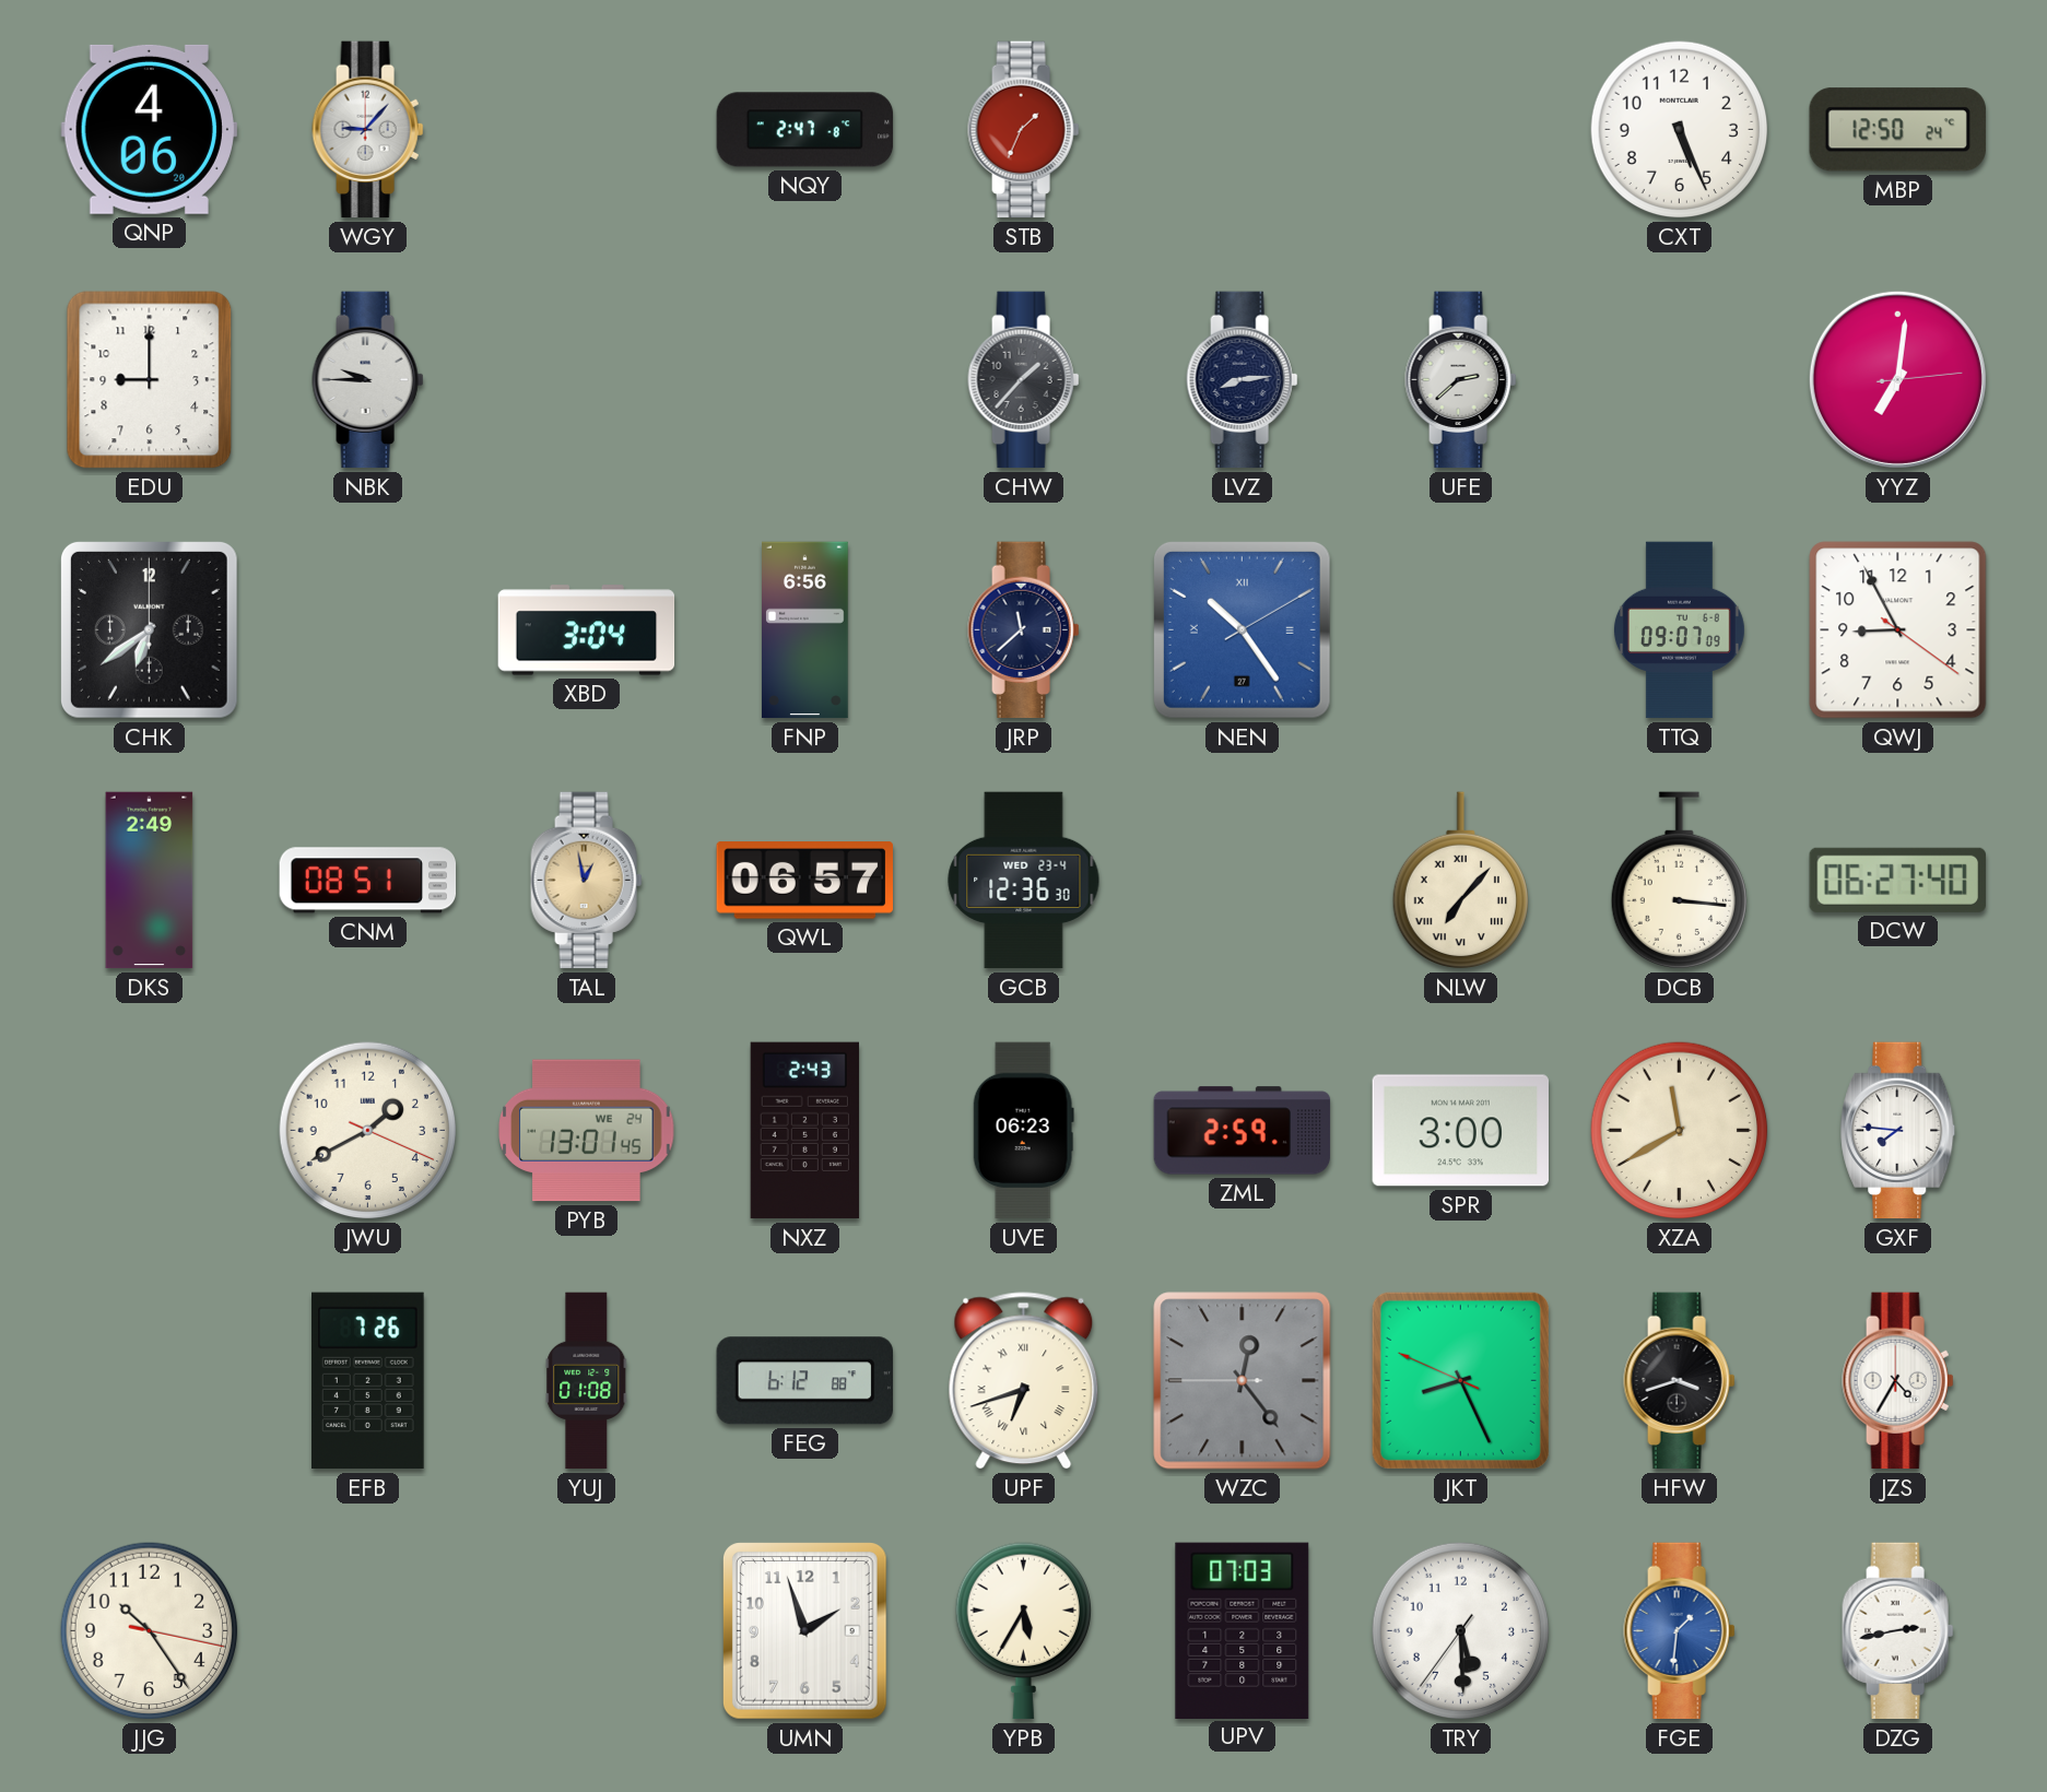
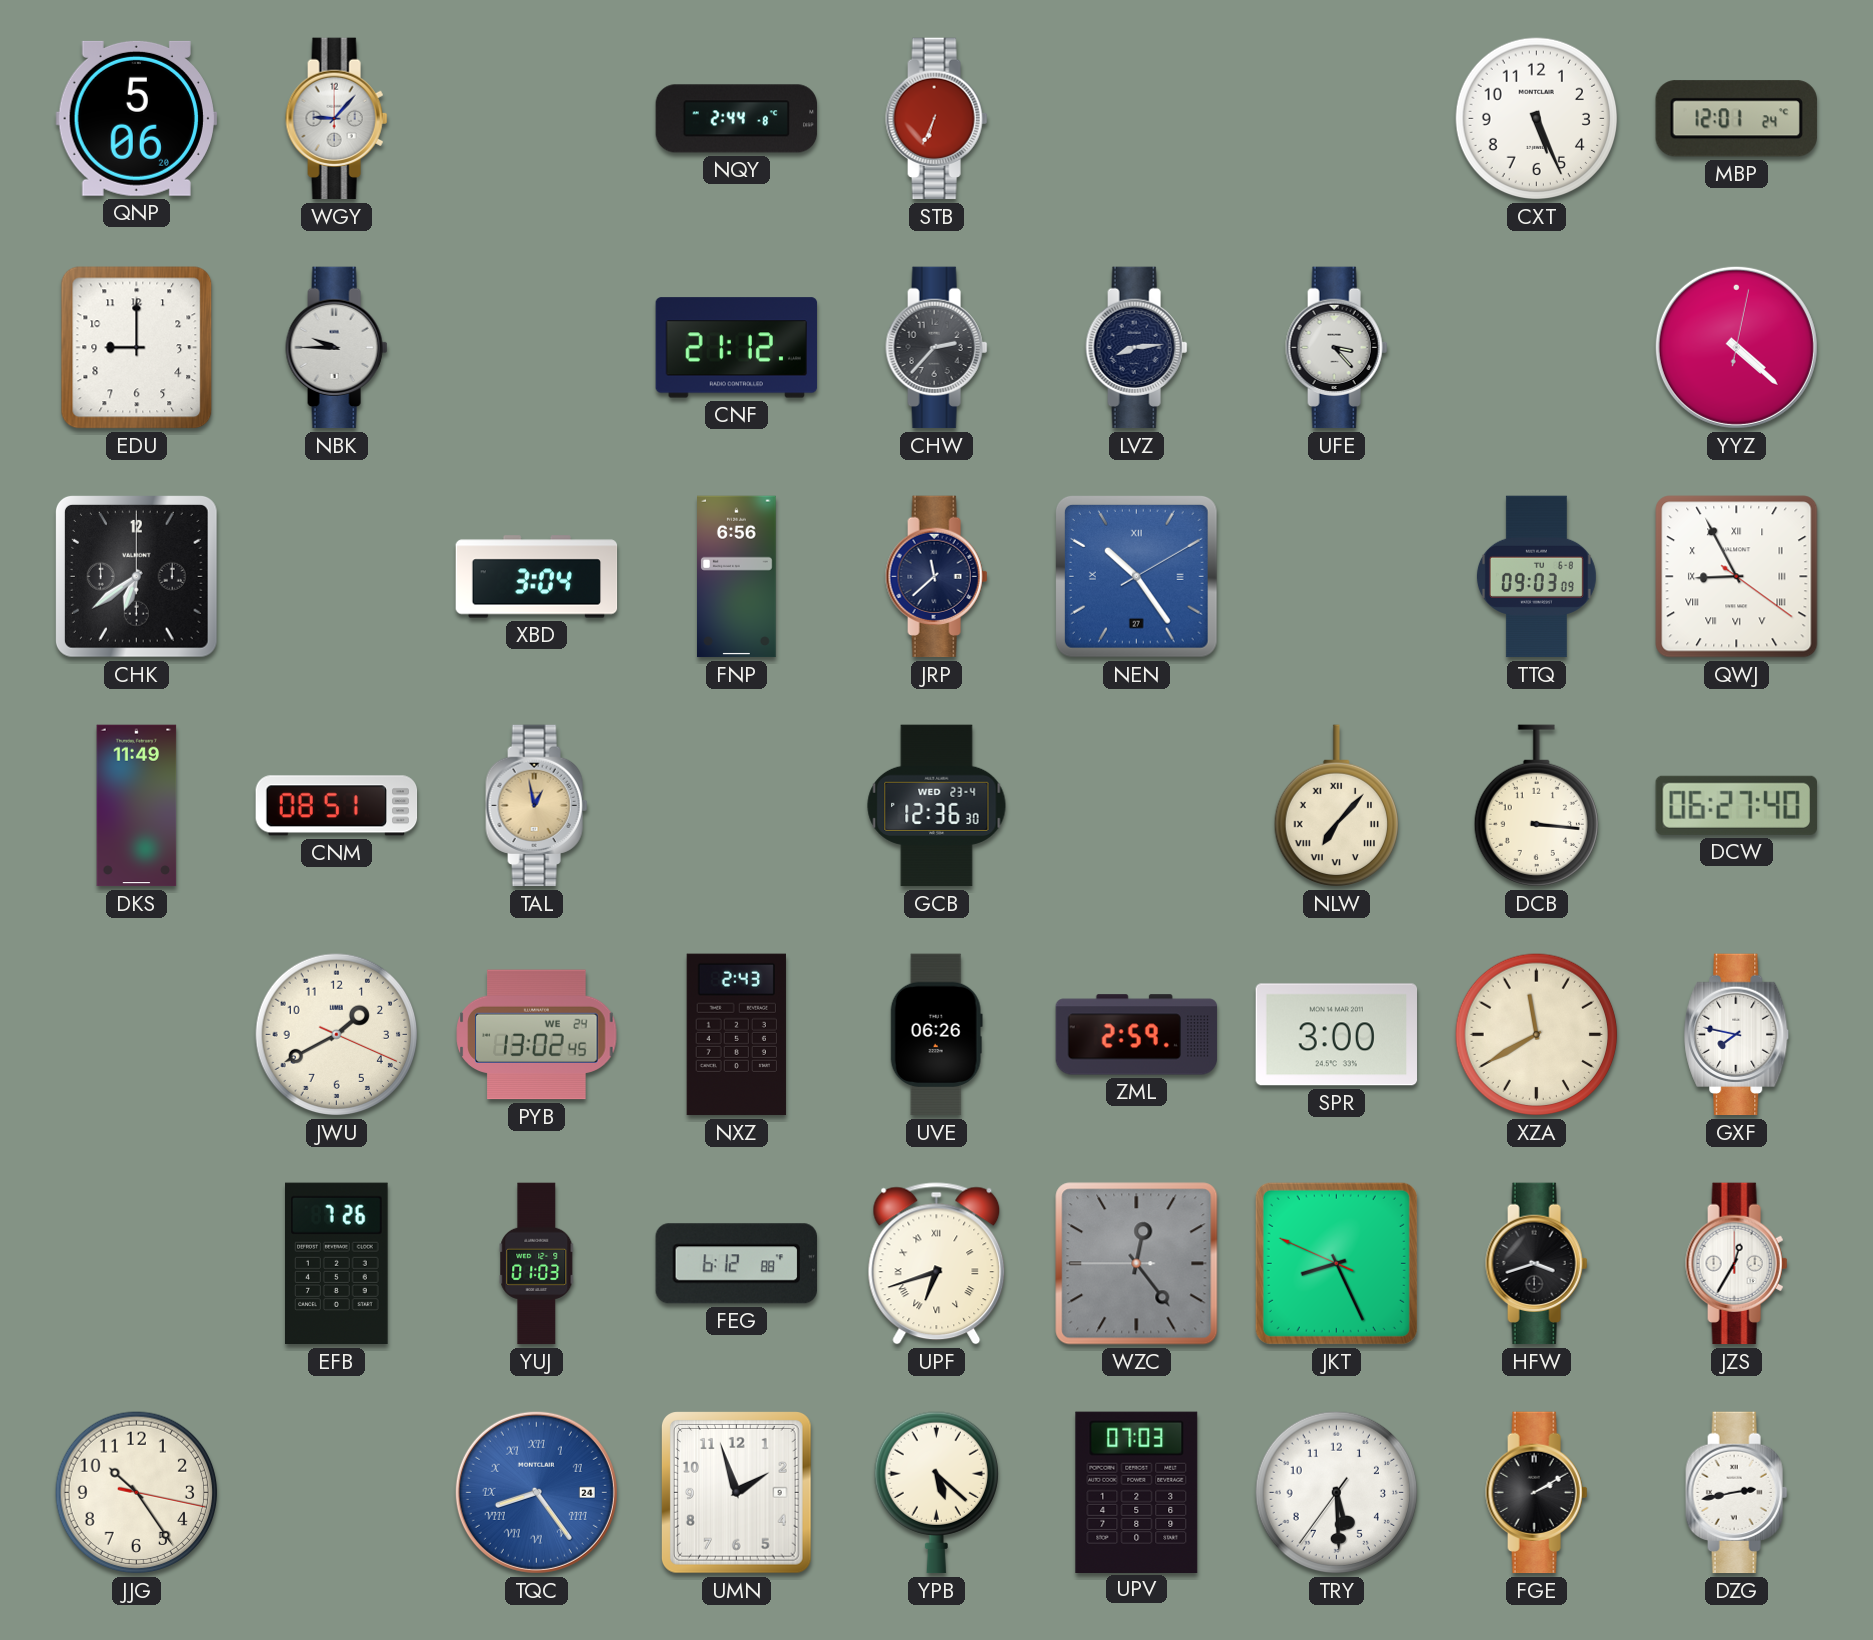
QNP: 4:06 -> 5:06 (136, 118)
NQY: 2:47 -> 2:44 (737, 119)
STB: 1:34 -> 6:34 (937, 119)
MBP: 12:50 -> 12:01 (1736, 119)
CNF: none -> 21:12 (737, 348)
CHW: 1:37 -> 2:37 (937, 348)
UFE: 2:38 -> 3:23 (1337, 348)
YYZ: 7:01 -> 4:22 (1736, 347)
TTQ: 09:07 -> 09:03 (1536, 577)
QWJ numerals: Arabic -> Roman (1737, 577)
DKS: 2:49 -> 11:49 (137, 806)
QWL: 06:57 -> none (804, 881)
PYB: 13:01 -> 13:02 (537, 1035)
UVE: 06:23 -> 06:26 (936, 1035)
GXF: 7:46 -> 7:47 (1737, 1035)
YUJ: 01:08 -> 01:03 (537, 1264)
JZS: 4:35 -> 12:35 (1737, 1264)
TQC: none -> 8:24 (536, 1492)
YPB: 5:35 -> 5:22 (936, 1493)
FGE: 1:31 -> 2:10 (1537, 1493)
FGE dial: blue -> black (1537, 1493)
